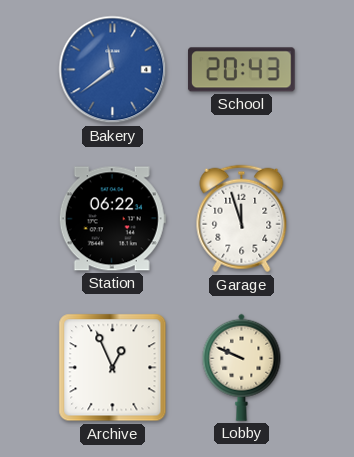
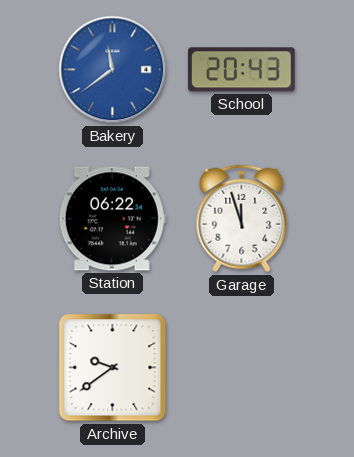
Archive: 12:56 -> 9:39 (113, 368)
Lobby: 9:49 -> none (242, 367)
